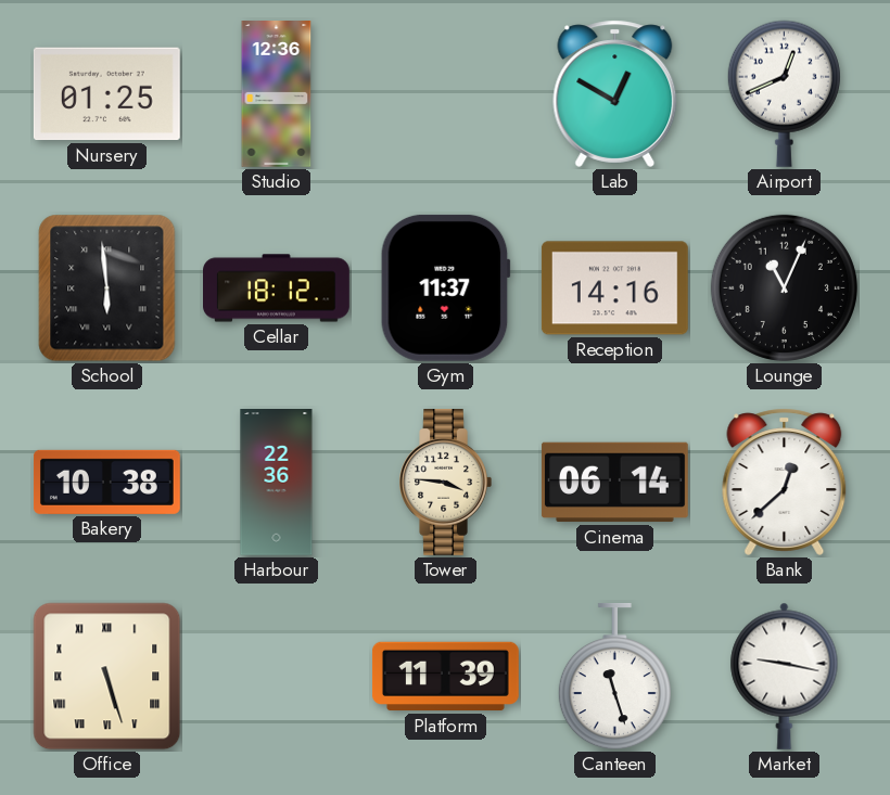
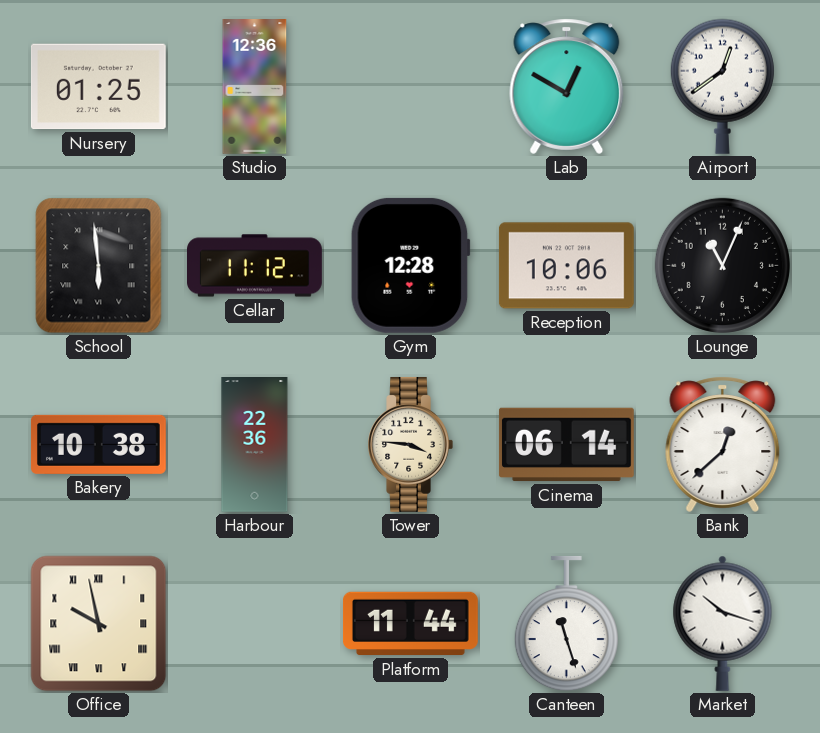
Airport: 12:41 -> 12:39 (722, 86)
Cellar: 18:12 -> 11:12 (255, 266)
Gym: 11:37 -> 12:28 (410, 265)
Reception: 14:16 -> 10:06 (566, 266)
Office: 5:27 -> 9:58 (99, 624)
Platform: 11:39 -> 11:44 (411, 624)
Market: 9:17 -> 10:18 (723, 623)
